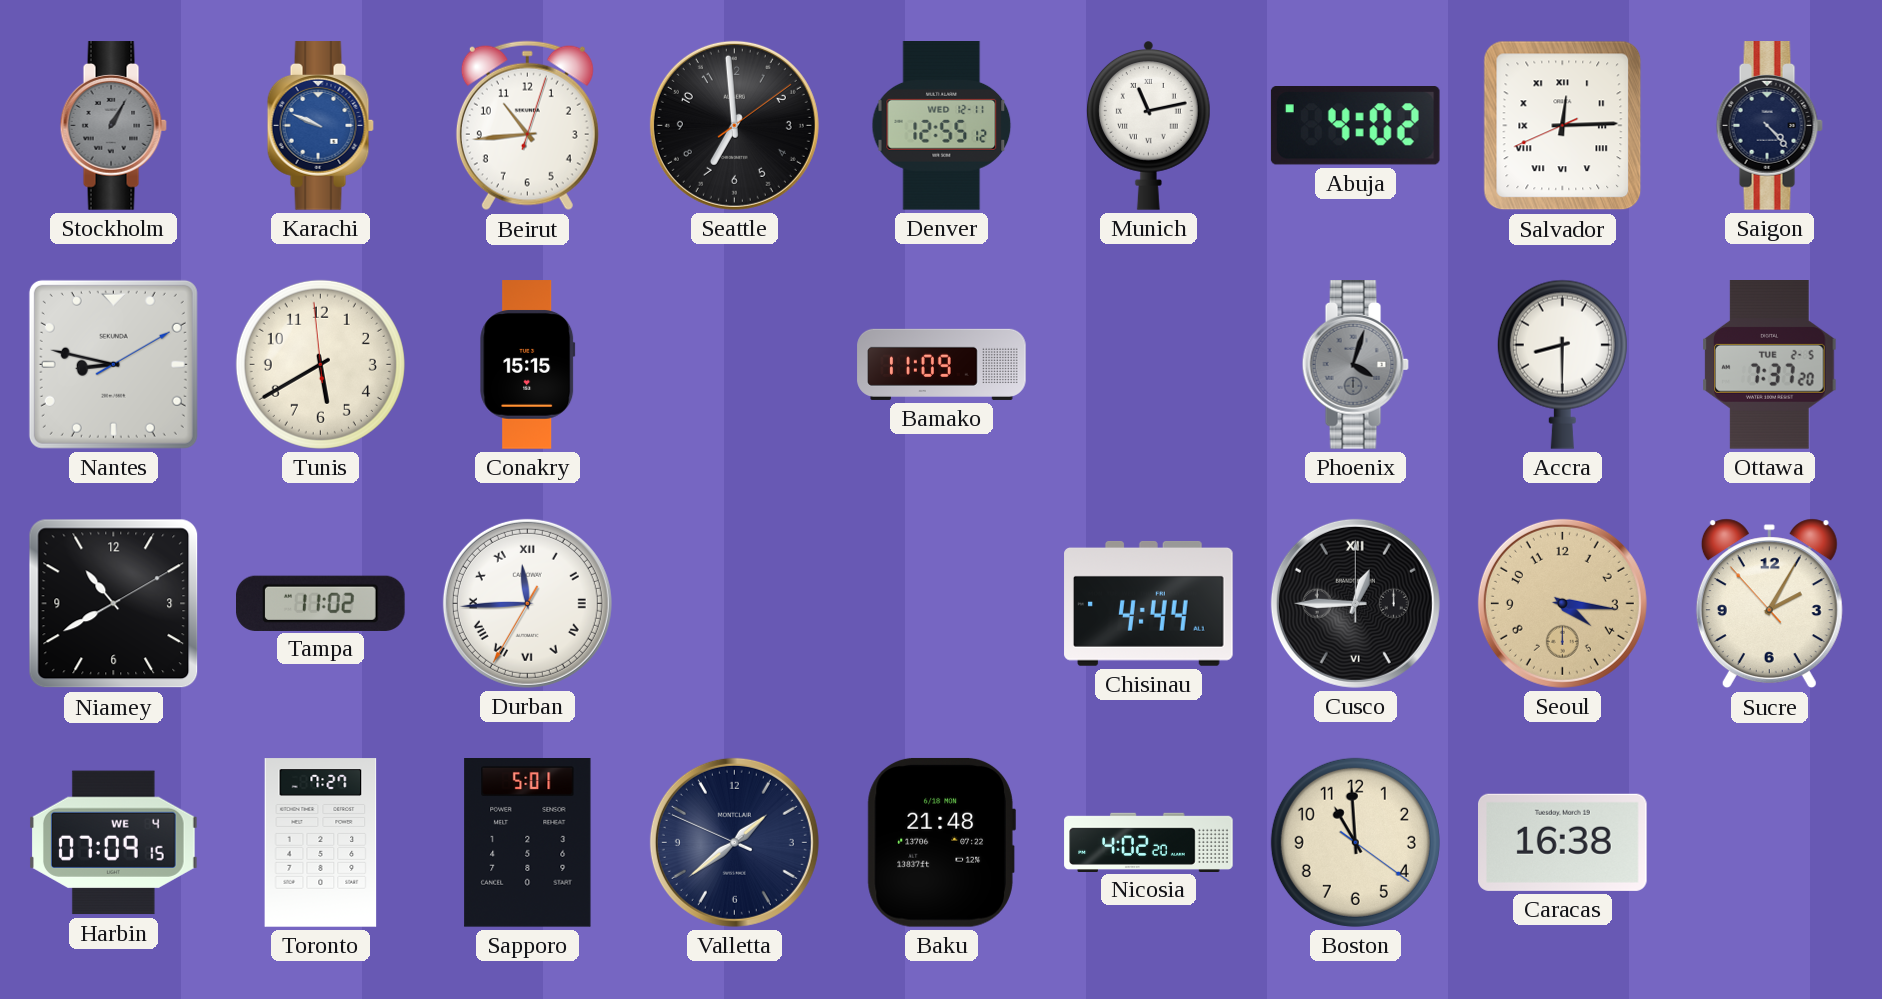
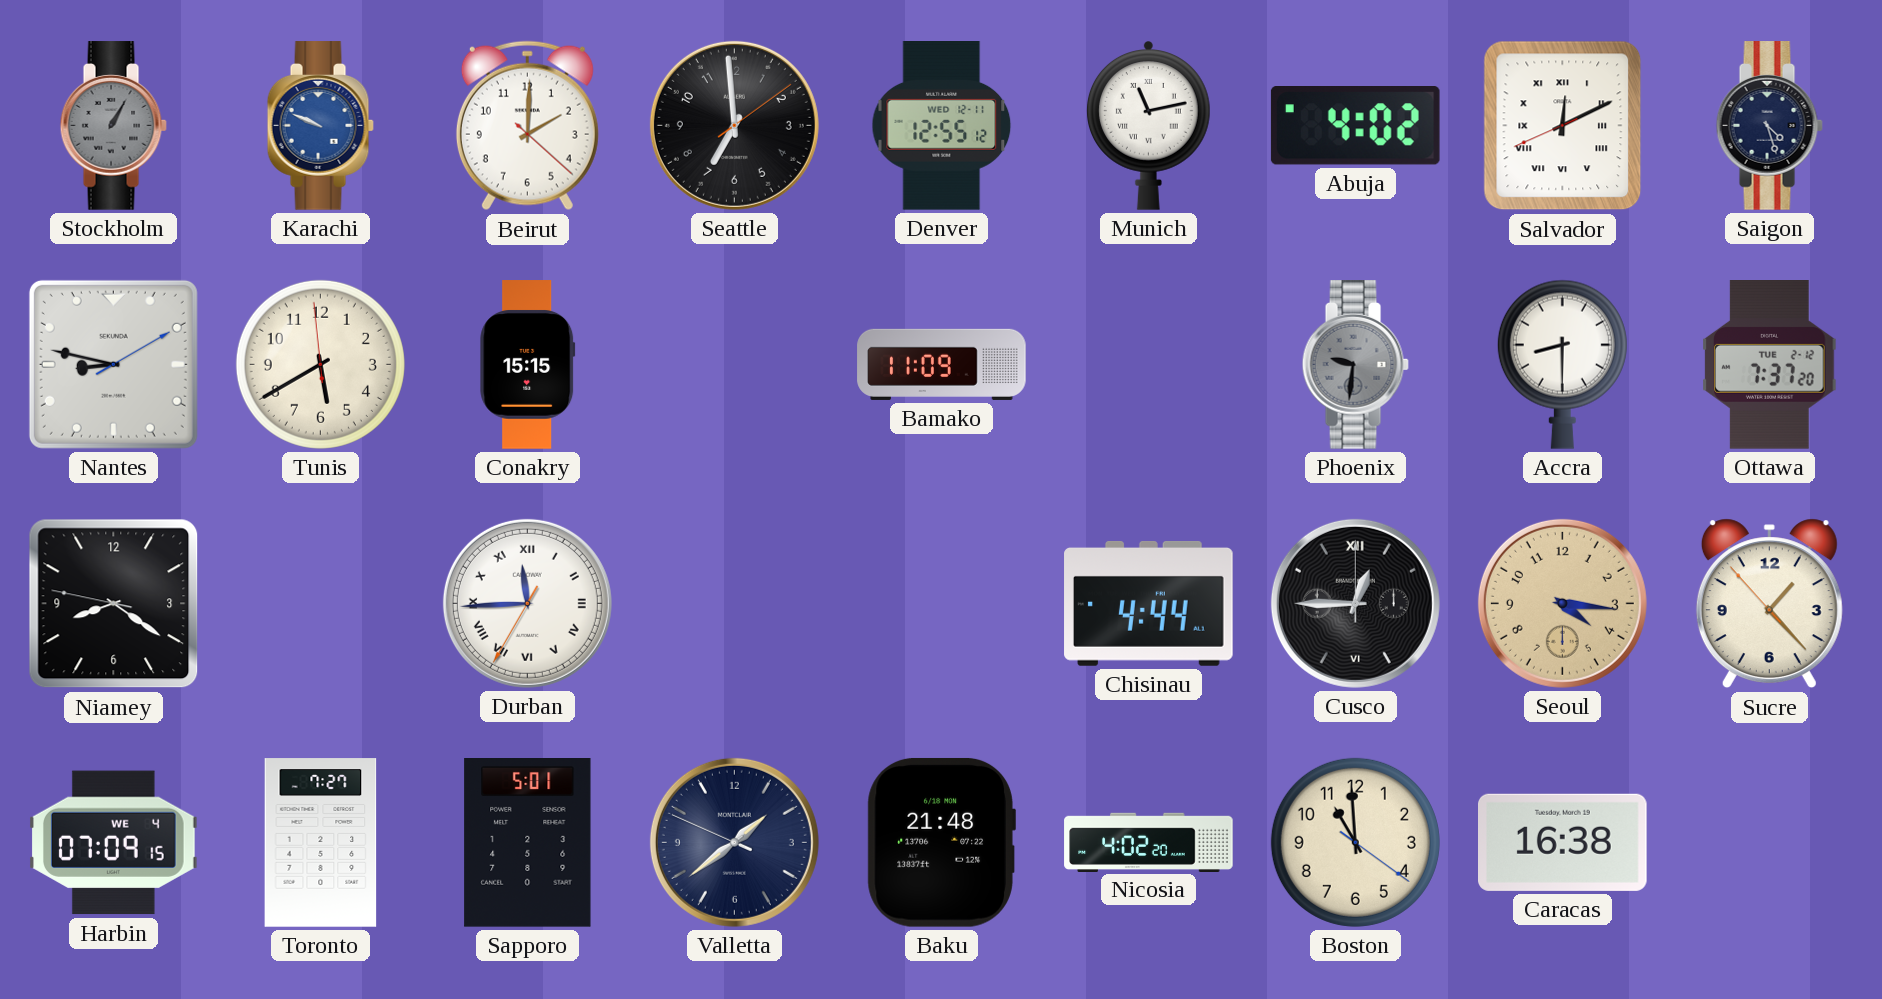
Beirut: 10:44 -> 2:00 (527, 126)
Salvador: 12:14 -> 12:10 (1563, 126)
Saigon: 4:23 -> 4:27 (1769, 126)
Phoenix: 4:03 -> 9:31 (1355, 365)
Ottawa date: TUE 2-5 -> TUE 2-12 (1770, 365)
Niamey: 10:40 -> 8:20 (114, 604)
Tampa: 11:02 -> none (321, 603)
Sucre: 2:04 -> 1:22 (1769, 604)
